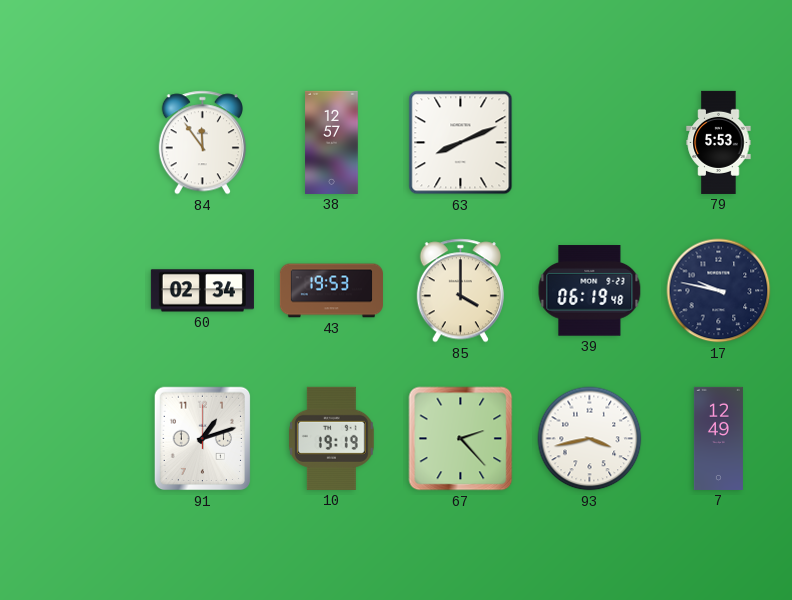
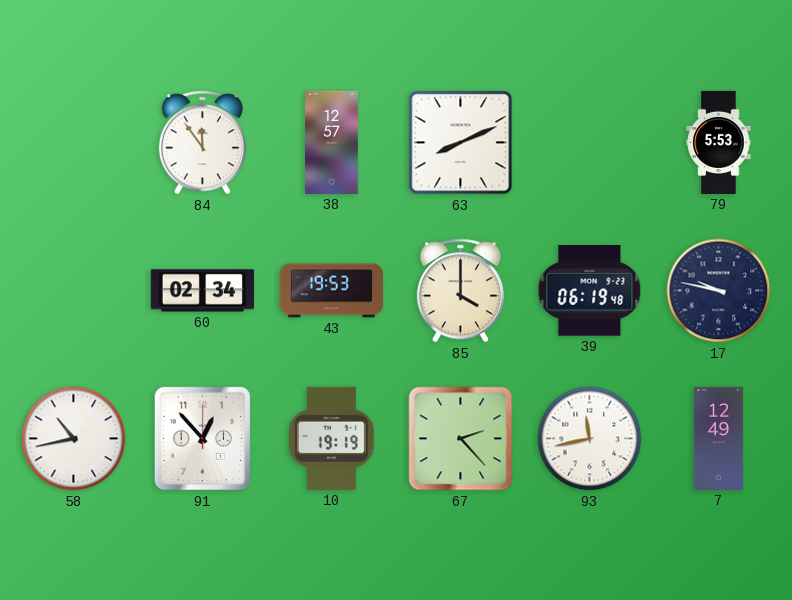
58: none -> 10:43 (74, 439)
91: 1:12 -> 12:53 (203, 439)
93: 3:43 -> 11:43 (590, 439)
